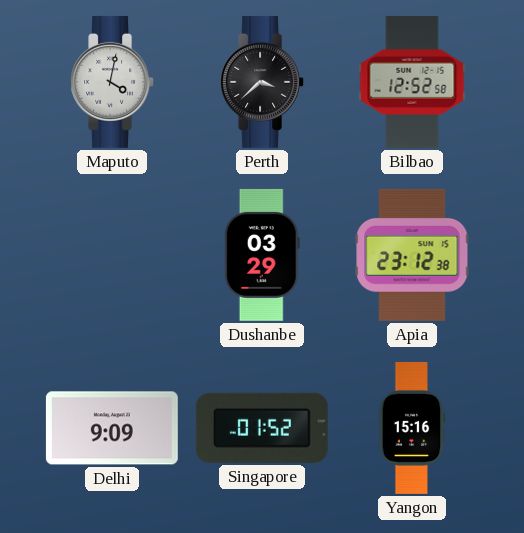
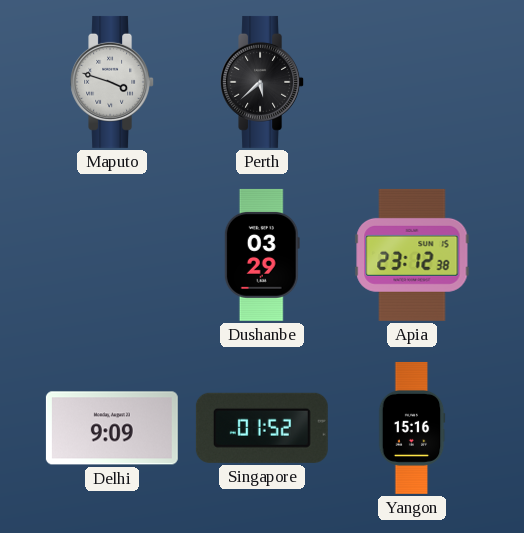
Maputo: 4:02 -> 3:48 (113, 82)
Perth: 3:38 -> 5:38 (263, 82)
Bilbao: 12:52 -> none (412, 82)
